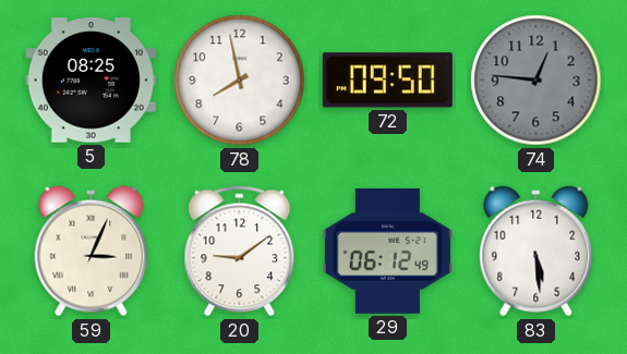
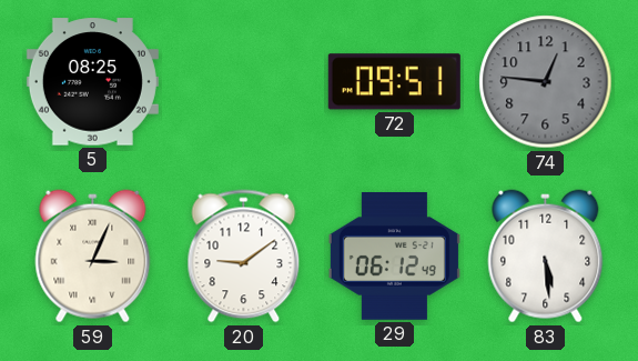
78: 7:58 -> none (240, 81)
72: 09:50 -> 09:51 (394, 82)
